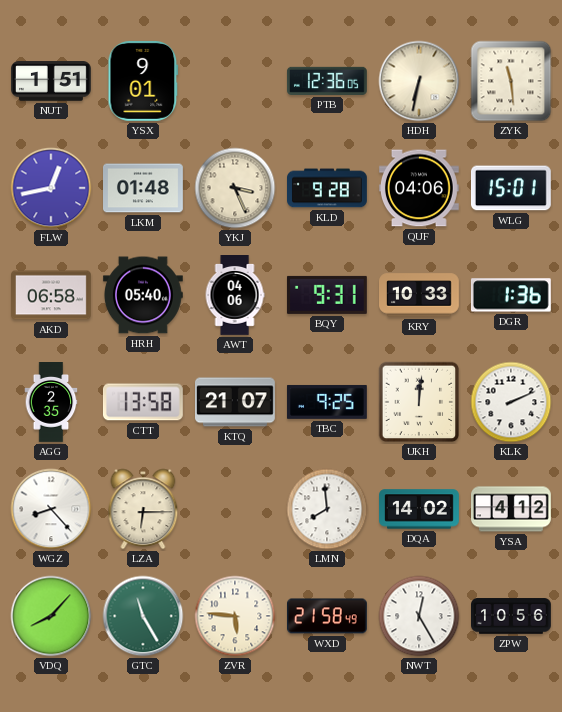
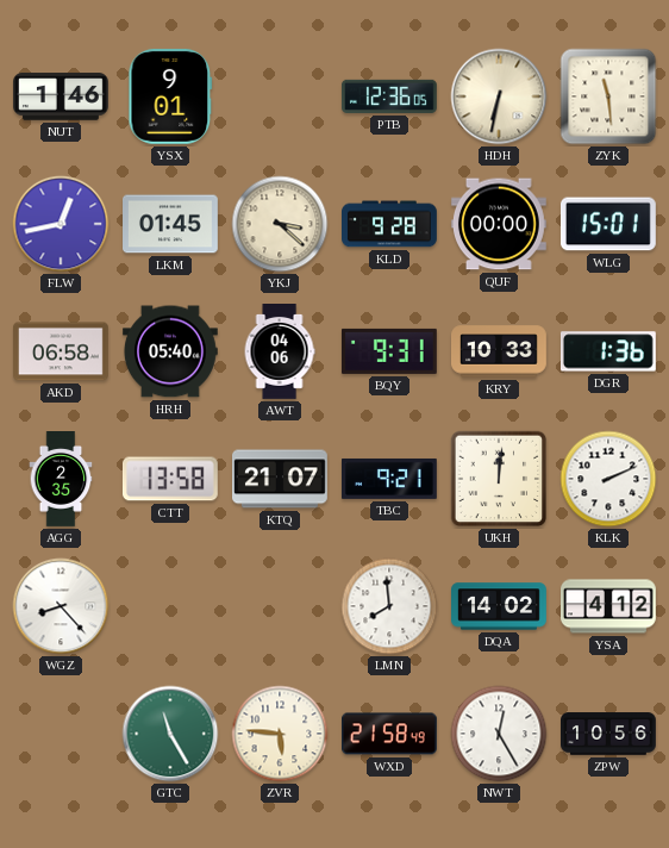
NUT: 1:51 -> 1:46 (62, 96)
LKM: 01:48 -> 01:45 (171, 224)
YKJ: 3:26 -> 3:22 (280, 224)
QUF: 04:06 -> 00:00 (499, 224)
TBC: 9:25 -> 9:21 (389, 479)
LZA: 6:15 -> none (143, 509)
VDQ: 8:07 -> none (51, 616)
